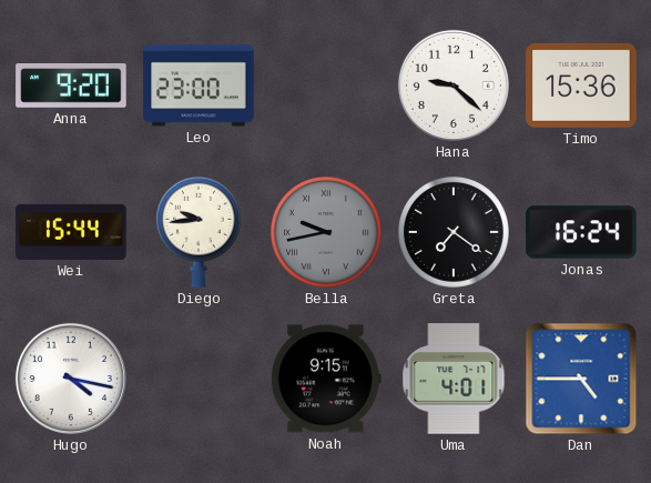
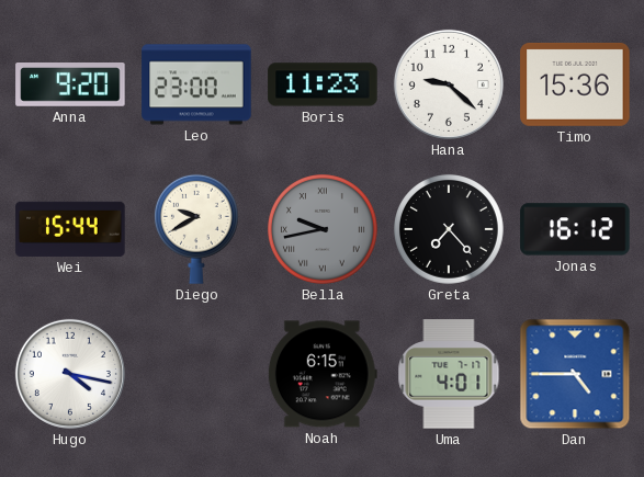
Boris: none -> 11:23 (323, 84)
Diego: 9:44 -> 9:40 (196, 229)
Greta: 7:21 -> 7:23 (450, 230)
Jonas: 16:24 -> 16:12 (575, 229)
Noah: 9:15 -> 6:15 (323, 374)
